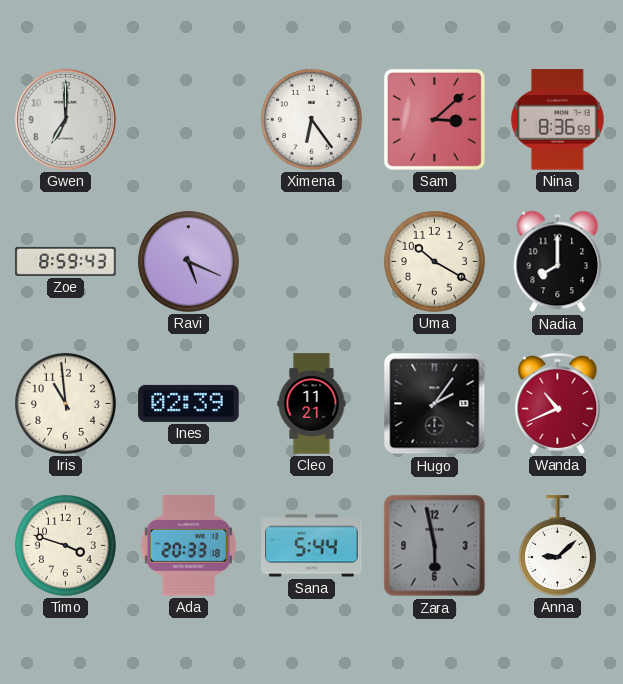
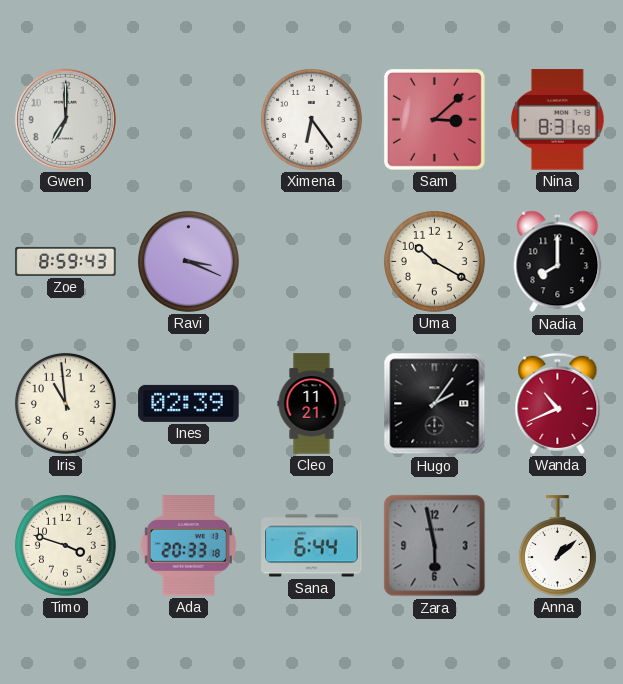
Nina: 8:36 -> 8:31 (558, 120)
Ravi: 5:19 -> 3:19 (188, 261)
Sana: 5:44 -> 6:44 (312, 546)
Anna: 9:08 -> 1:08 (557, 546)
